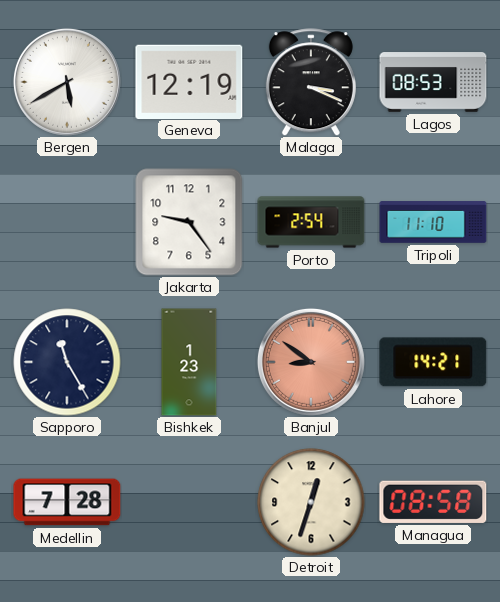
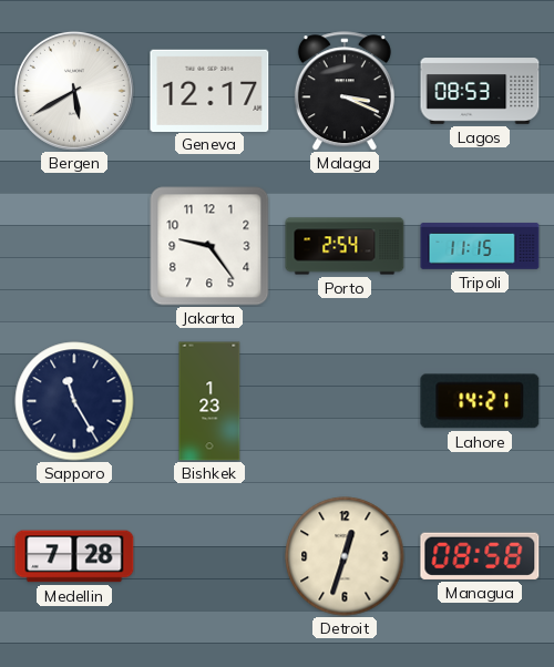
Geneva: 12:19 -> 12:17 (209, 90)
Tripoli: 11:10 -> 11:15 (480, 246)
Banjul: 8:51 -> none (311, 362)
